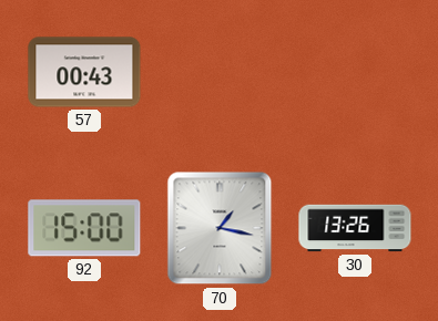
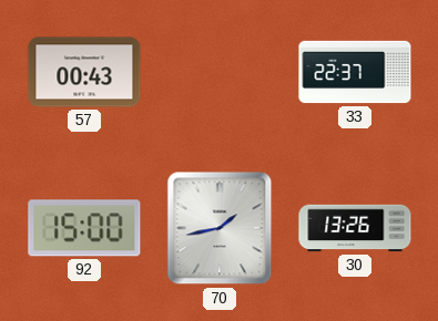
33: none -> 22:37 (355, 72)
70: 1:17 -> 1:43 (220, 228)
